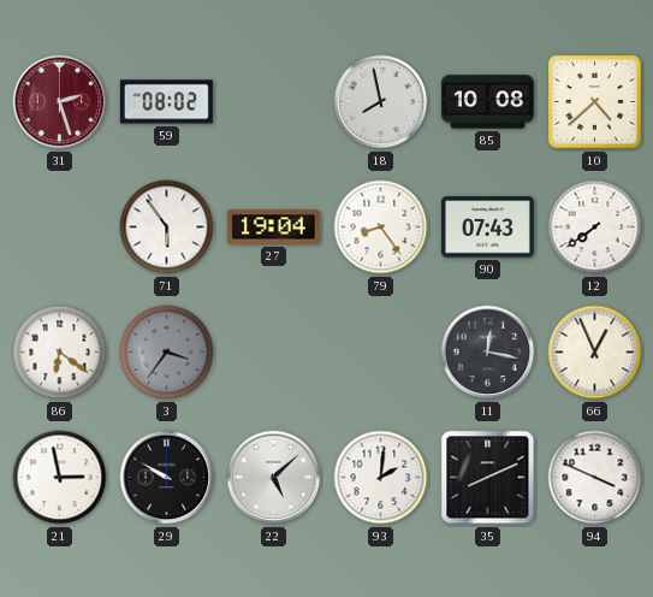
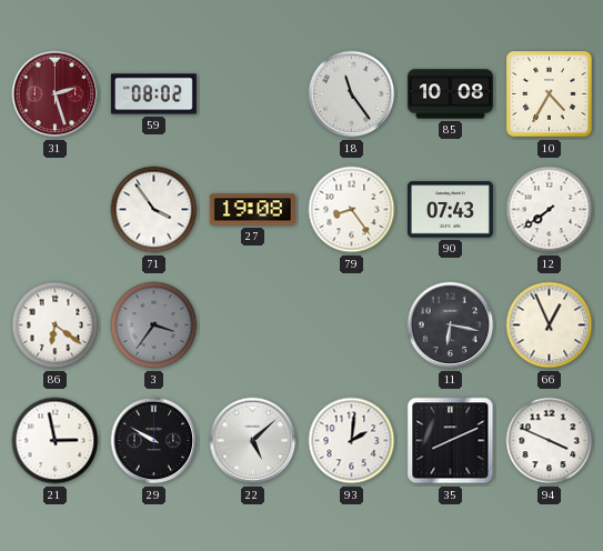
18: 7:58 -> 11:24 (352, 94)
10: 4:38 -> 4:35 (550, 94)
71: 5:54 -> 3:54 (154, 210)
27: 19:04 -> 19:08 (252, 210)
11: 12:17 -> 6:17 (451, 325)
